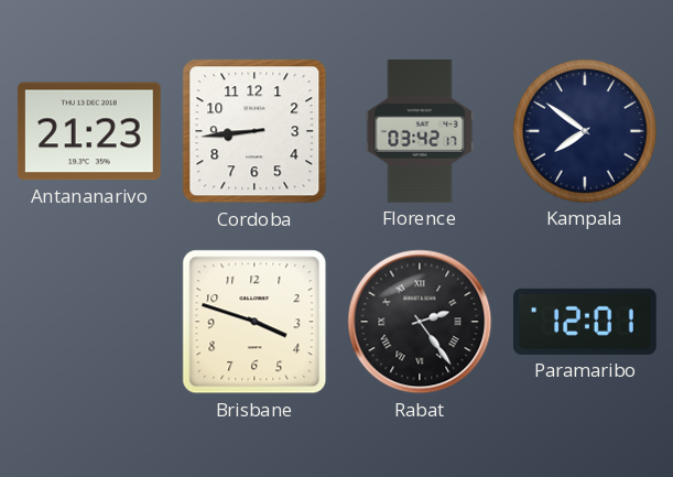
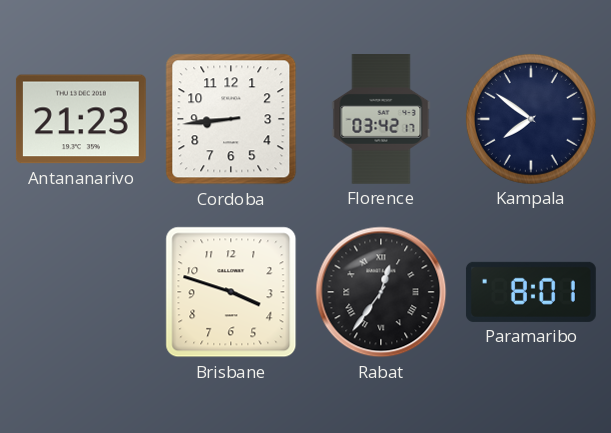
Rabat: 2:24 -> 12:36 (381, 292)
Paramaribo: 12:01 -> 8:01 (531, 292)
